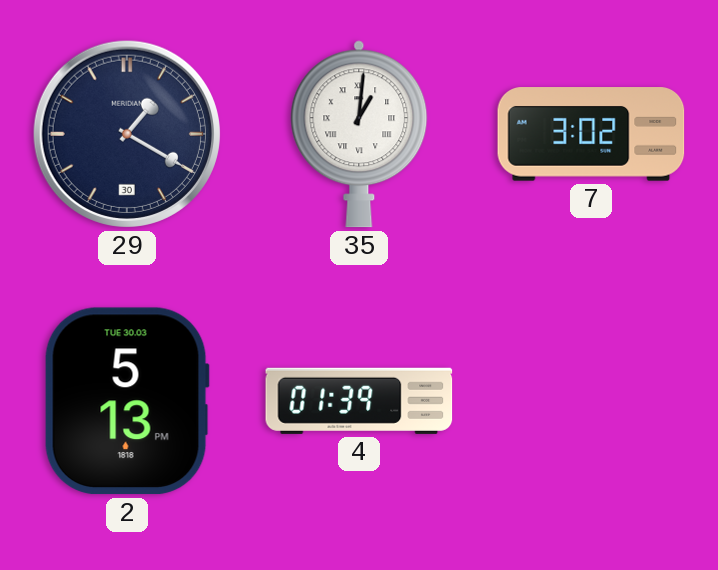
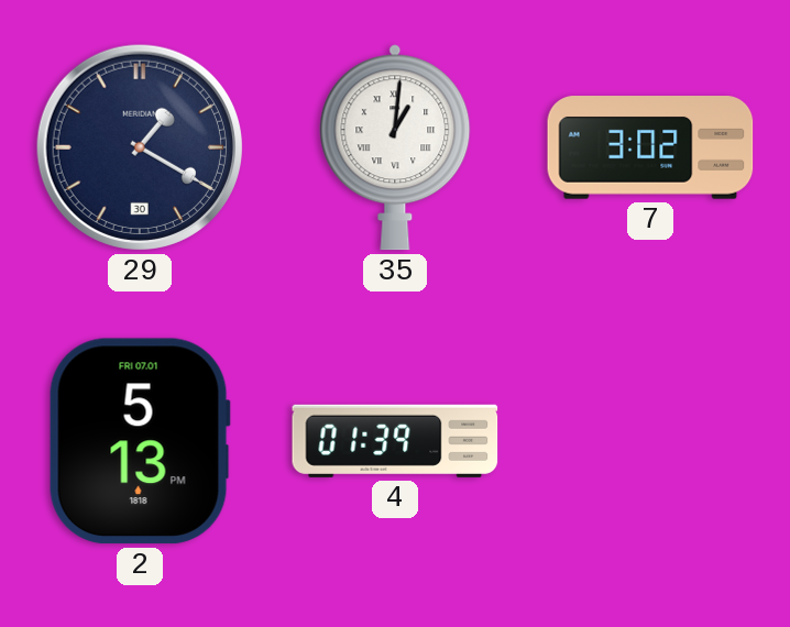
2 date: TUE 30.03 -> FRI 07.01 (140, 441)
